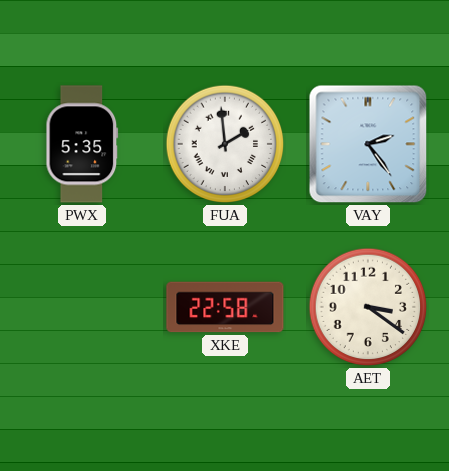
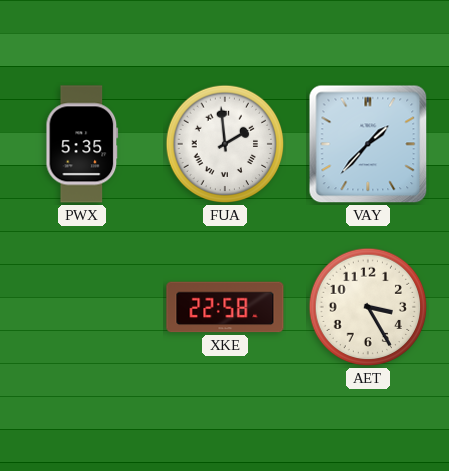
VAY: 2:24 -> 1:37 (368, 144)
AET: 3:21 -> 3:25 (368, 307)
